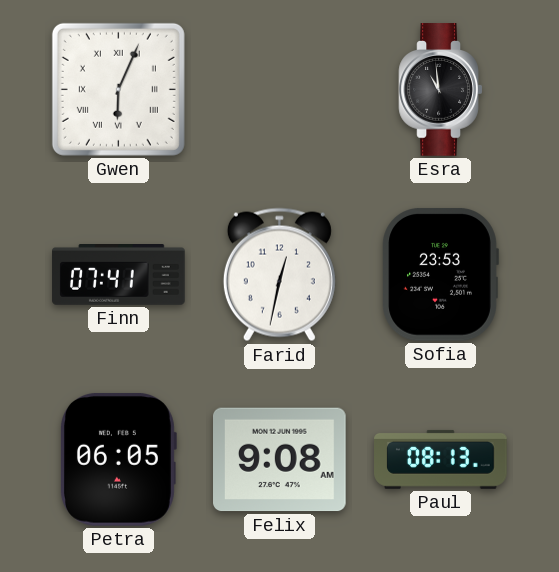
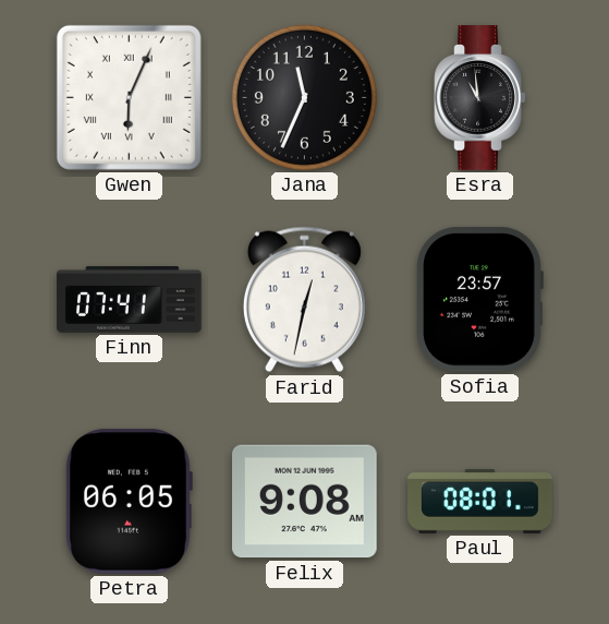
Jana: none -> 11:34 (304, 97)
Sofia: 23:53 -> 23:57 (479, 300)
Paul: 08:13 -> 08:01 (480, 501)
